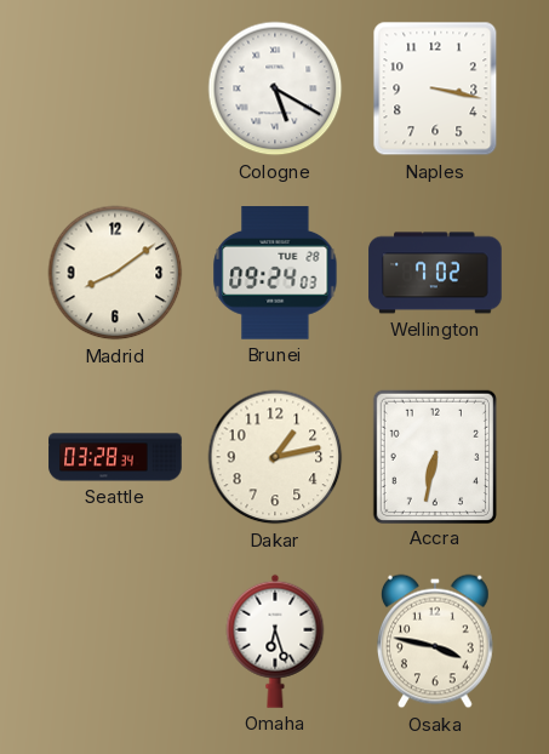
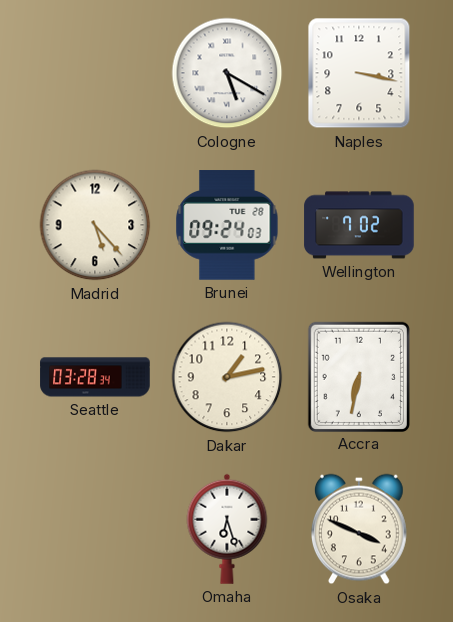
Madrid: 8:09 -> 5:23 (95, 225)
Osaka: 3:47 -> 3:49 (360, 529)
